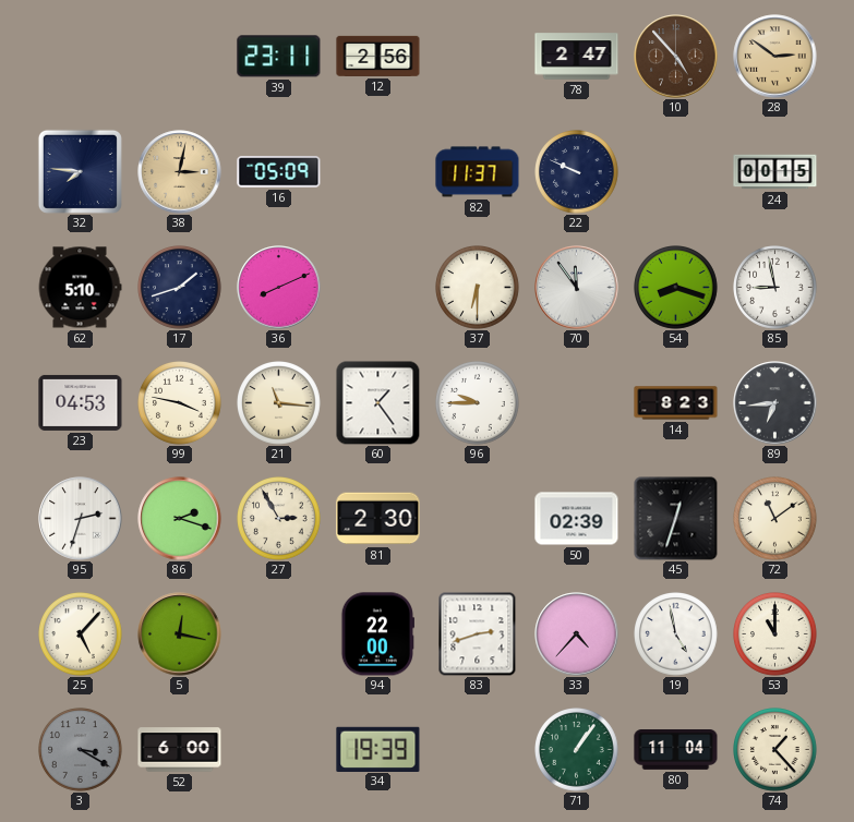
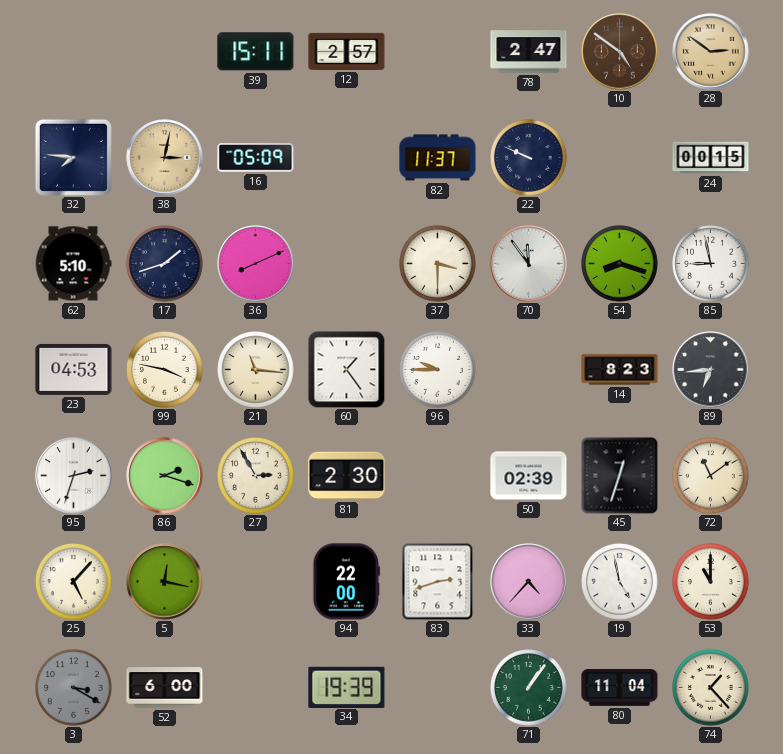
39: 23:11 -> 15:11 (256, 52)
12: 2:56 -> 2:57 (347, 51)
10: 4:53 -> 4:51 (620, 52)
37: 6:30 -> 3:30 (438, 264)
